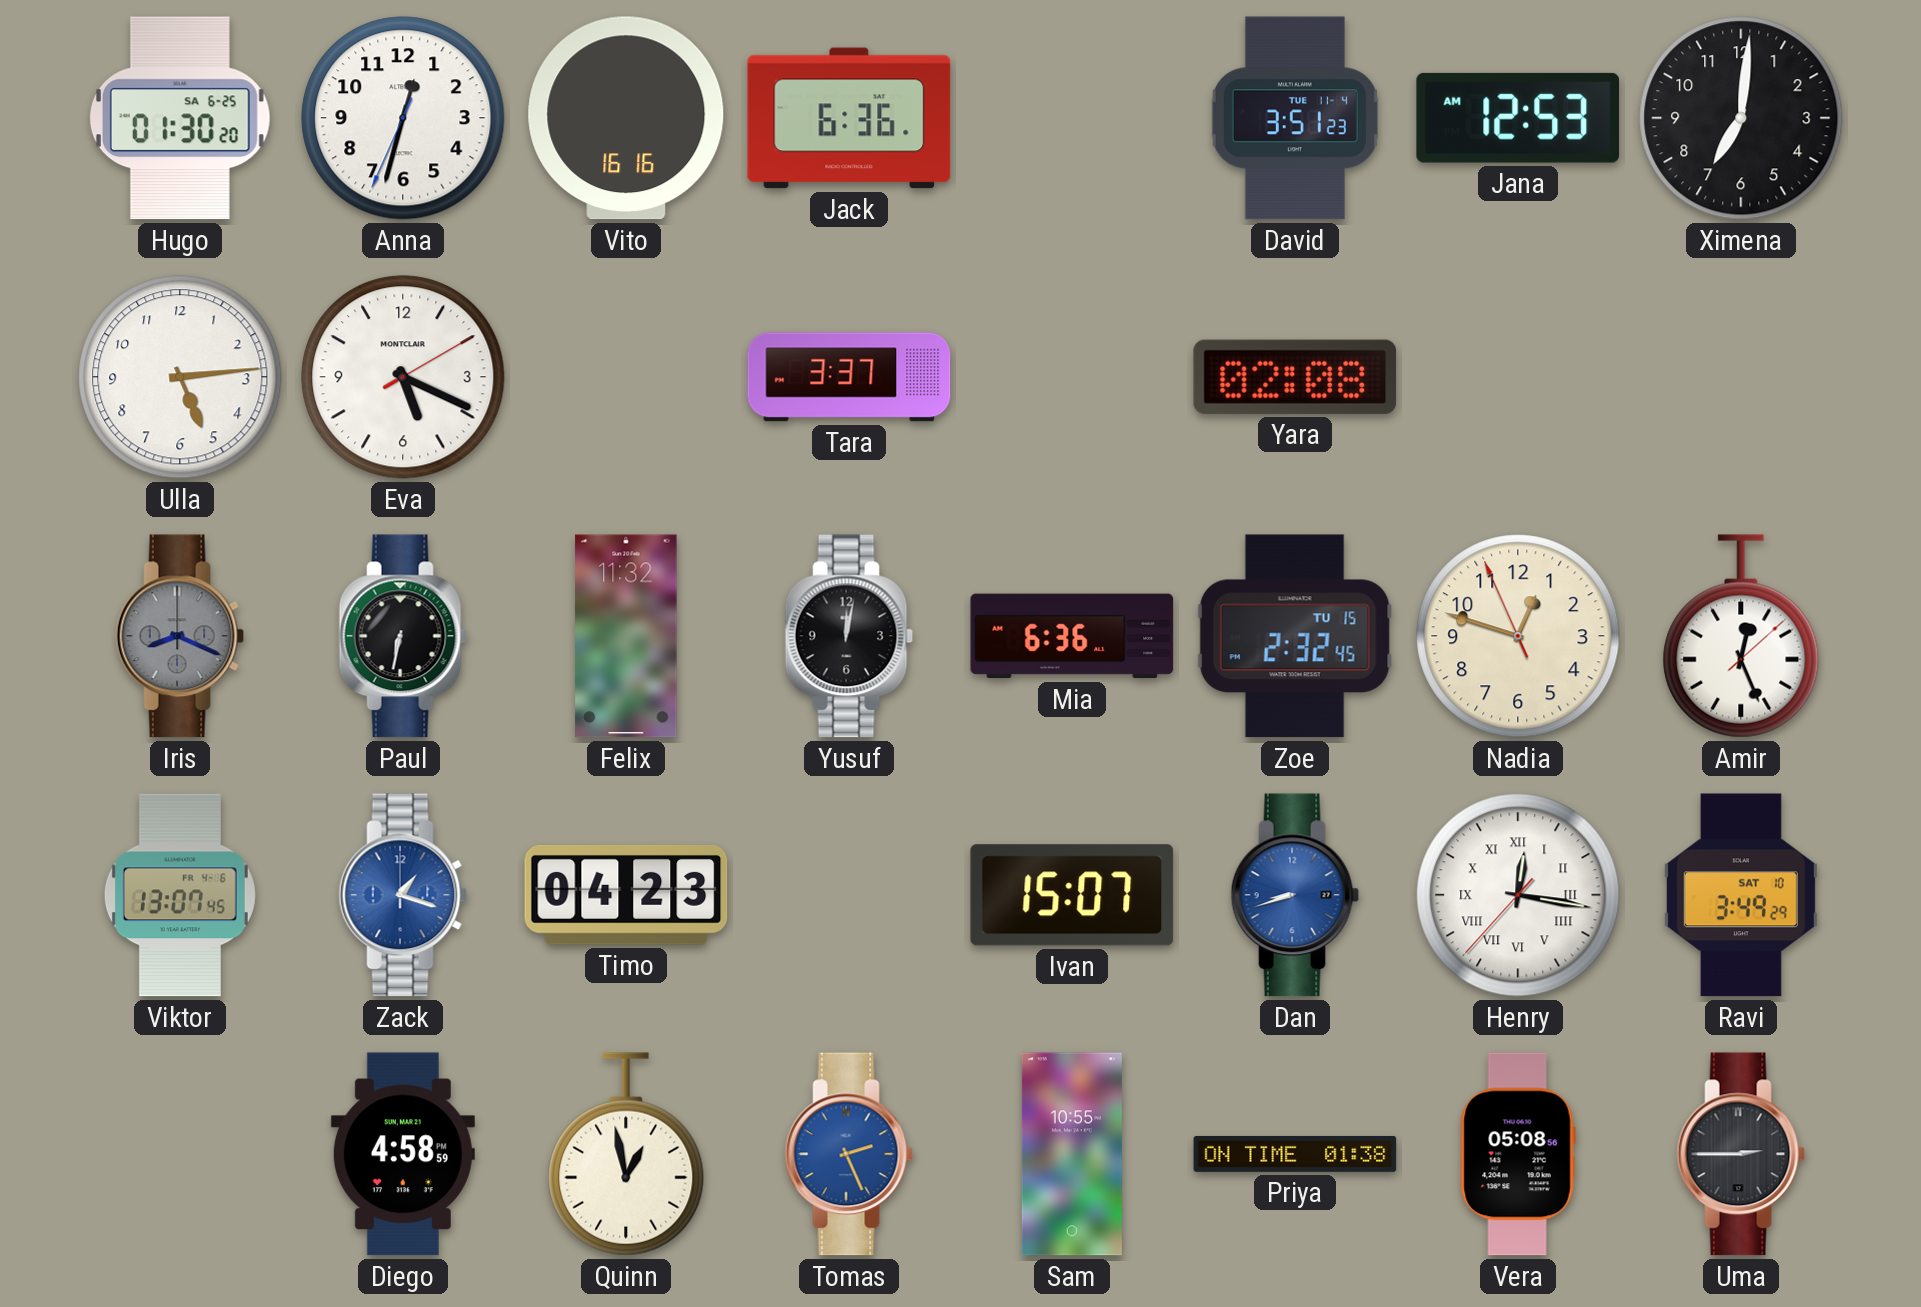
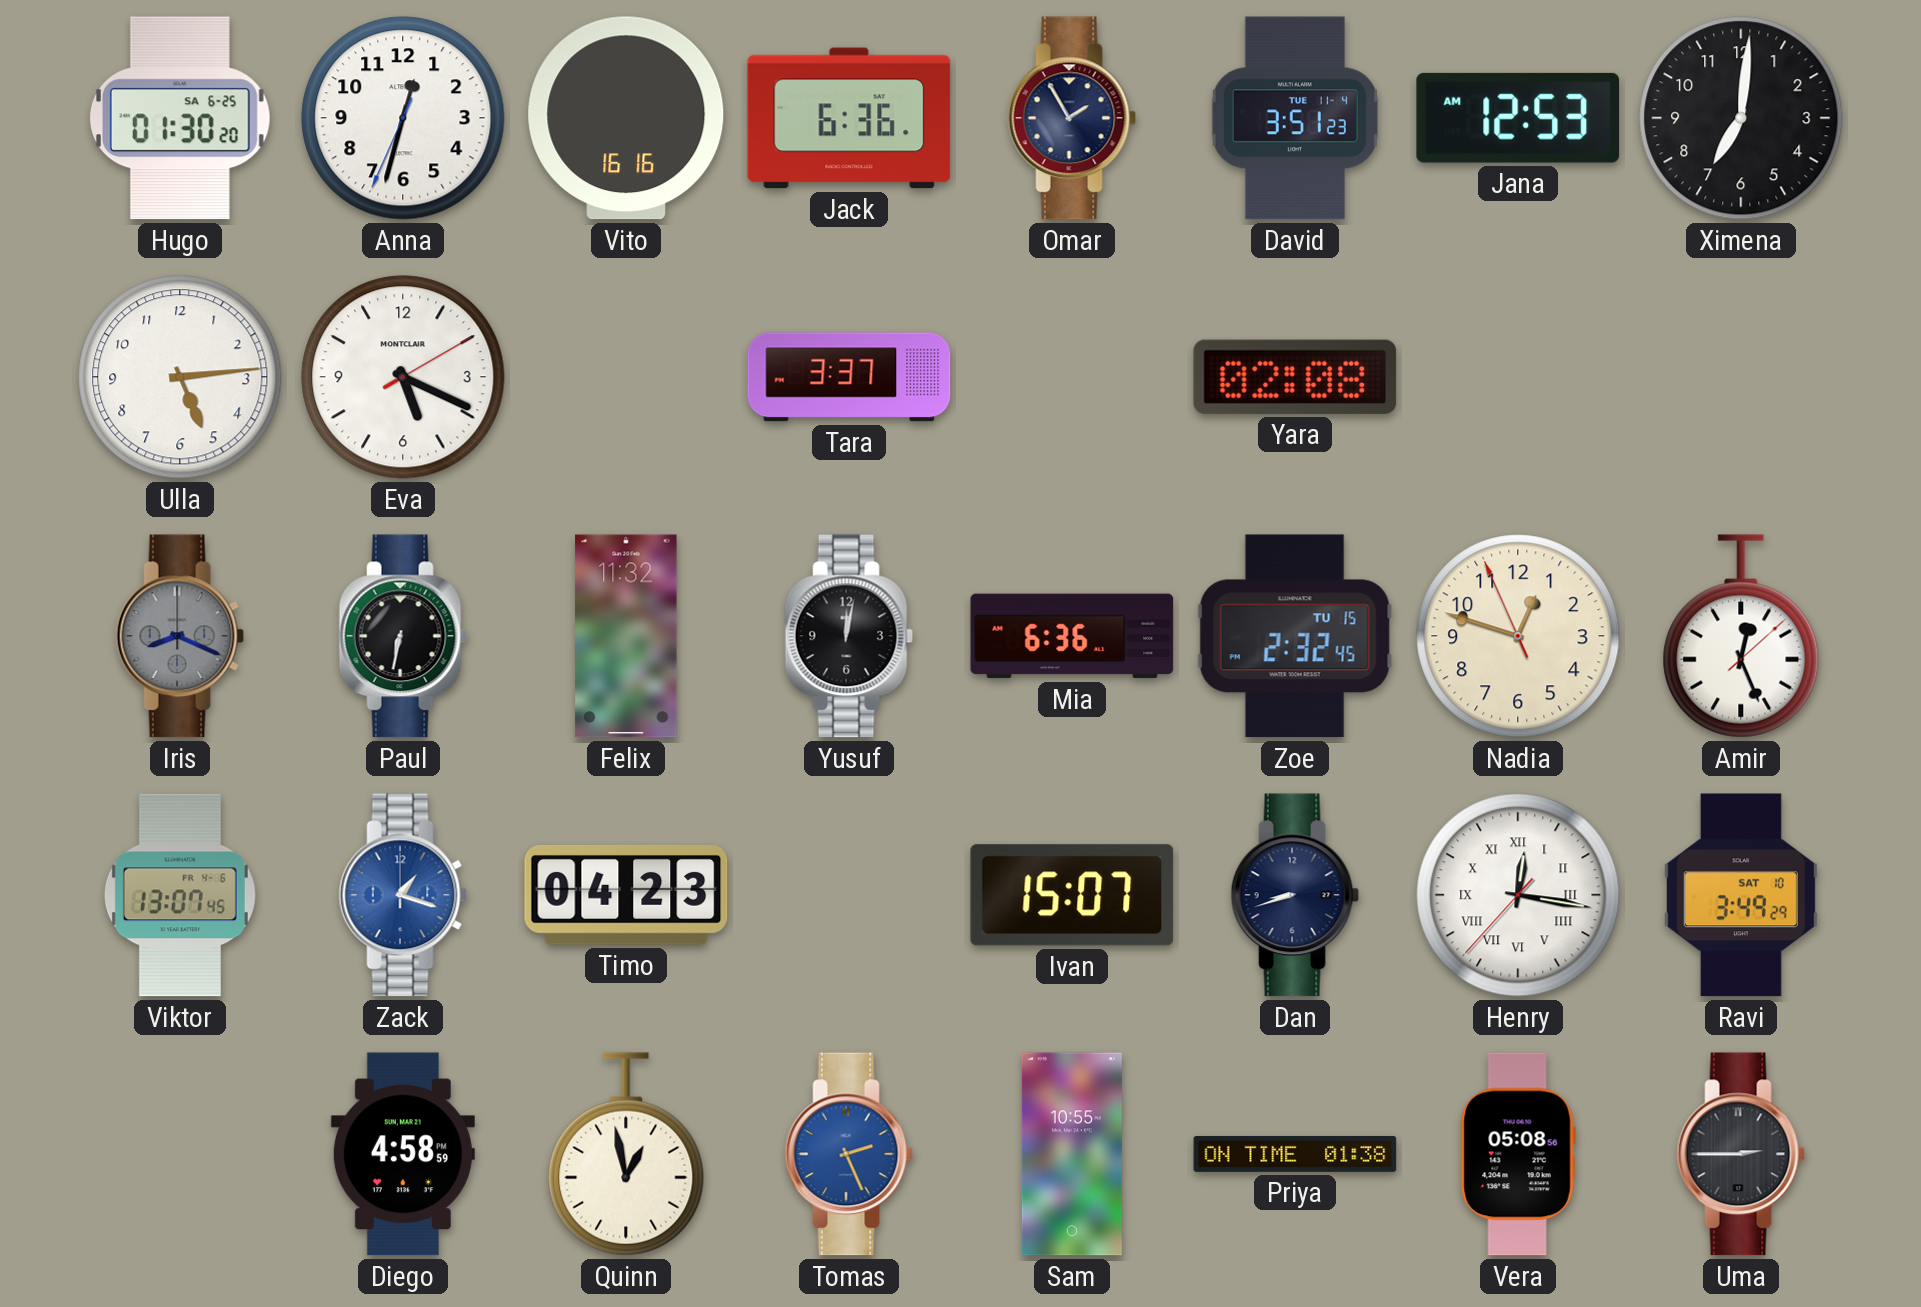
Omar: none -> 1:55 (1072, 118)
Dan dial: blue -> navy (1295, 895)
